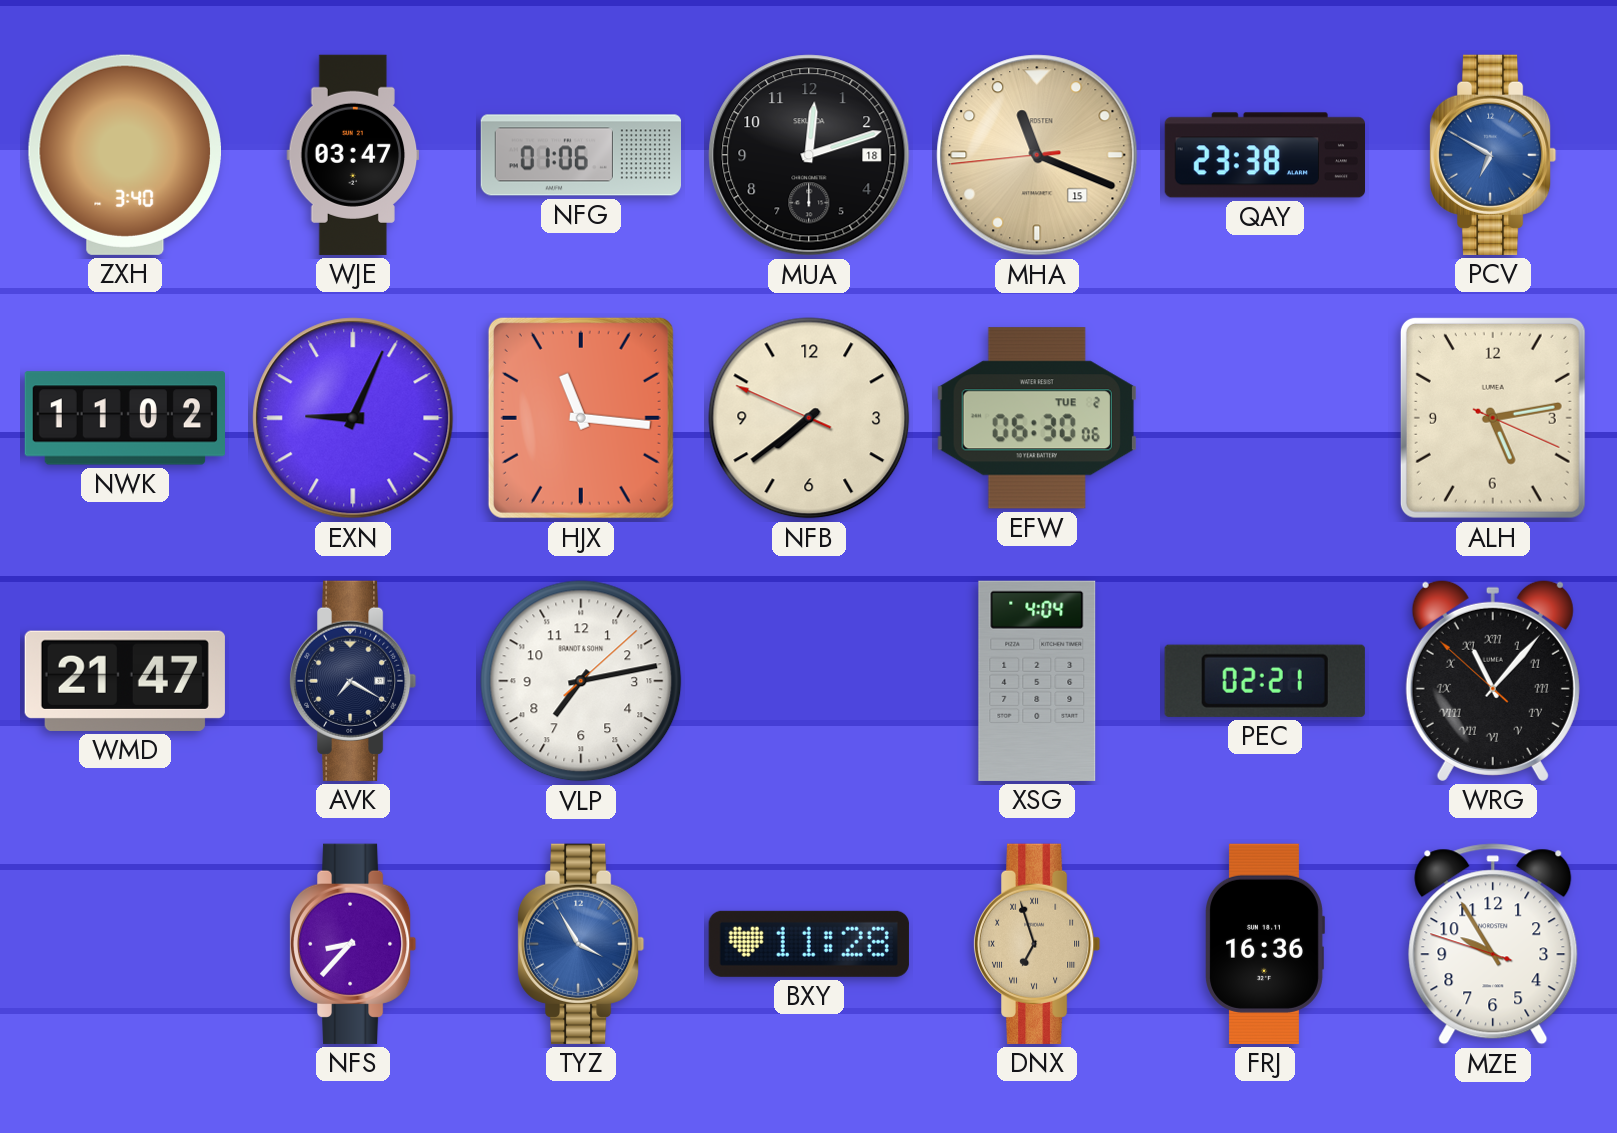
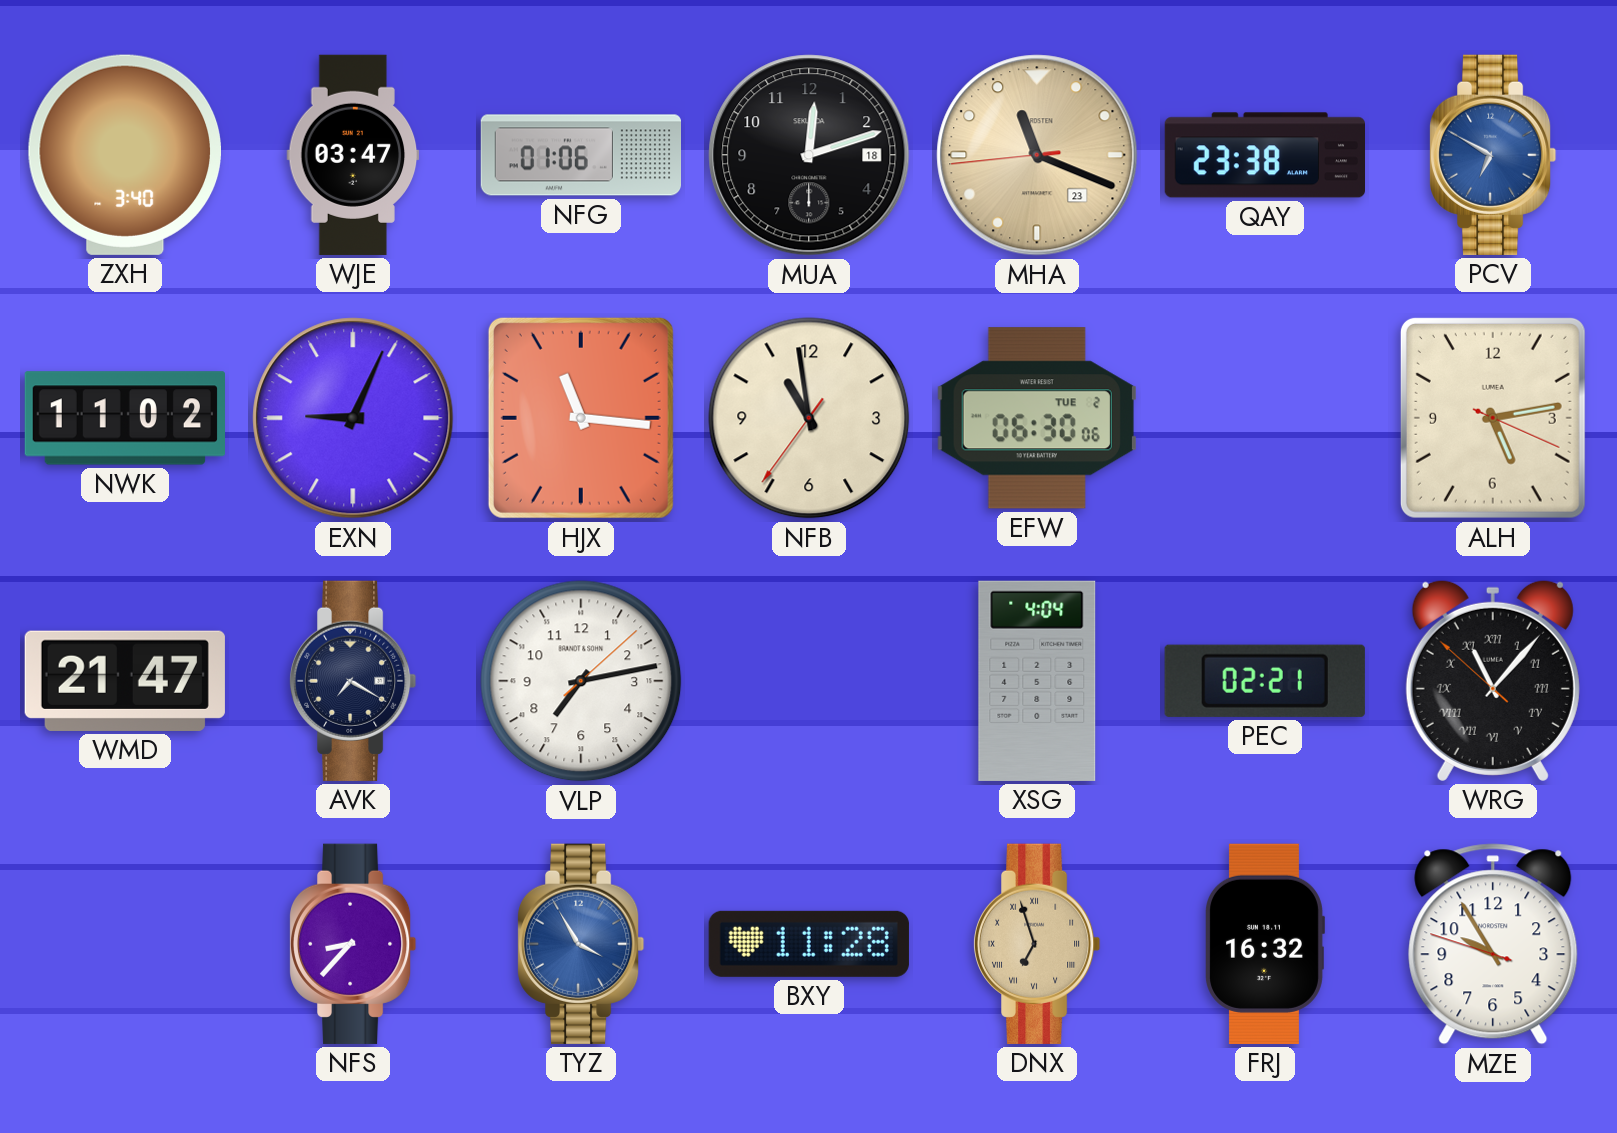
MHA date: 15 -> 23 (1037, 155)
NFB: 7:38 -> 10:58 (809, 418)
FRJ: 16:36 -> 16:32 (1265, 944)
